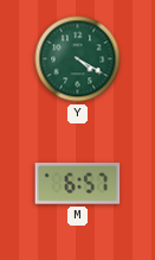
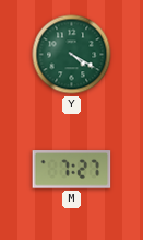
M: 6:57 -> 7:27 (72, 170)
